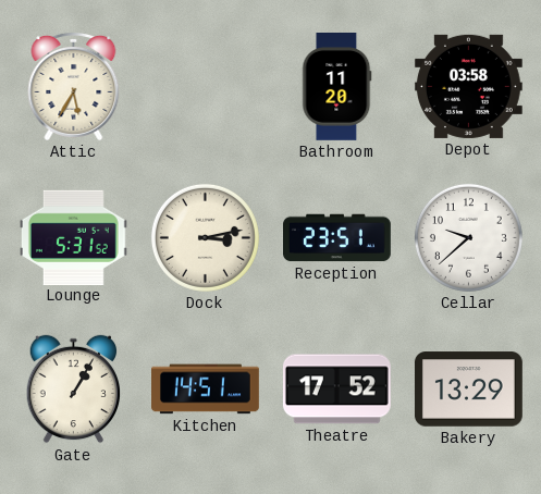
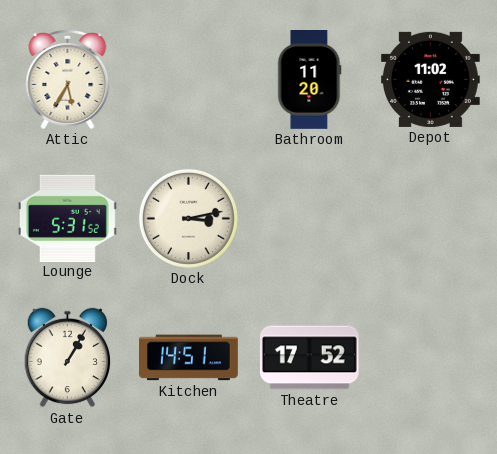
Depot: 03:58 -> 11:02 (430, 79)
Reception: 23:51 -> none (337, 238)
Cellar: 9:38 -> none (468, 237)
Bakery: 13:29 -> none (469, 390)
